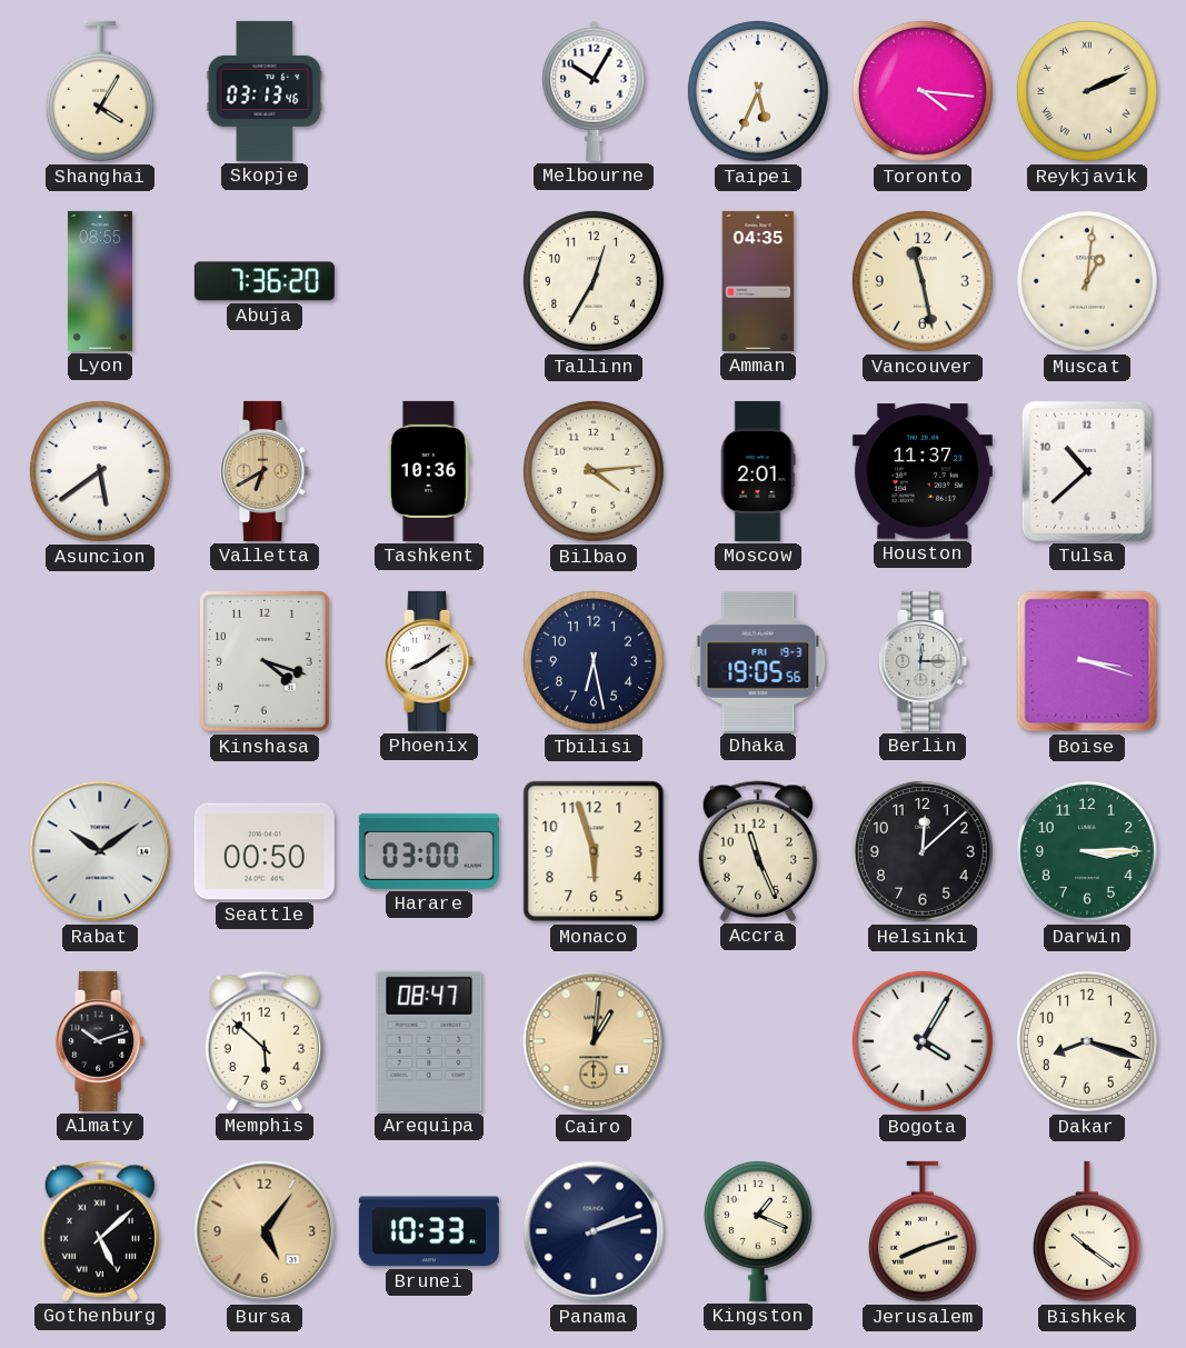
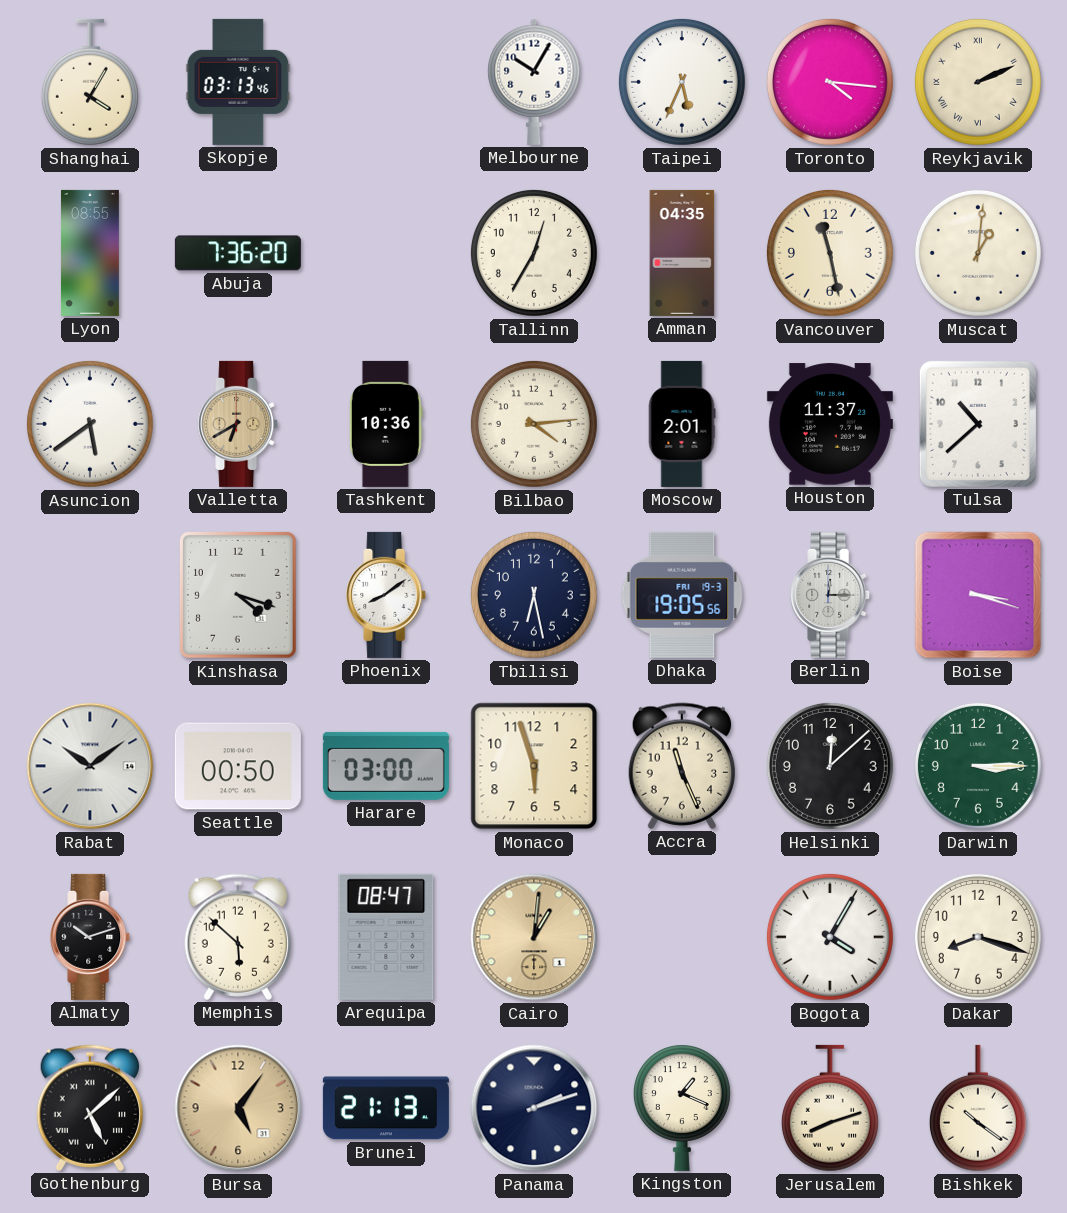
Brunei: 10:33 -> 21:13 (386, 1108)
